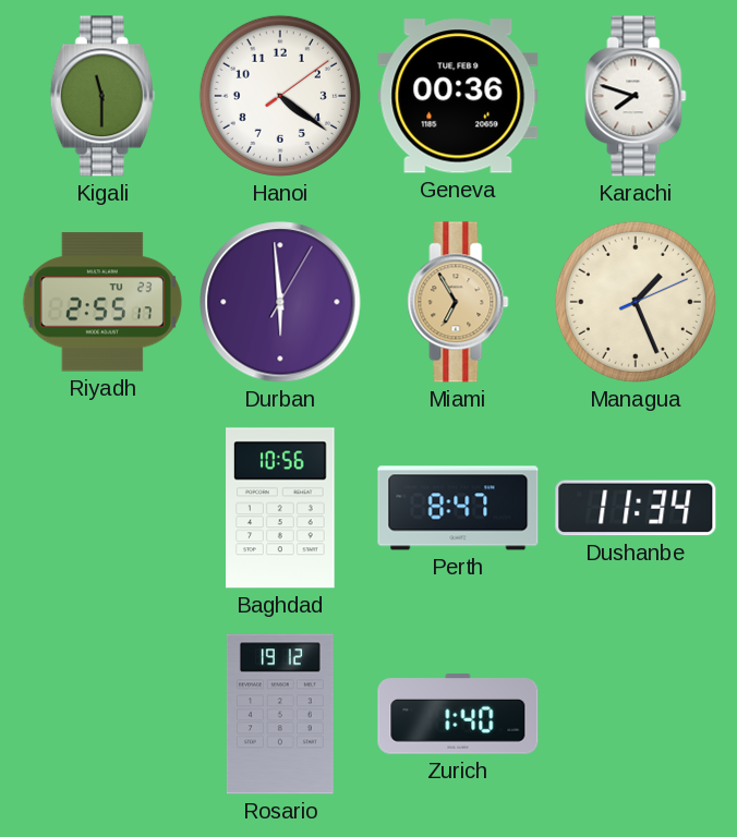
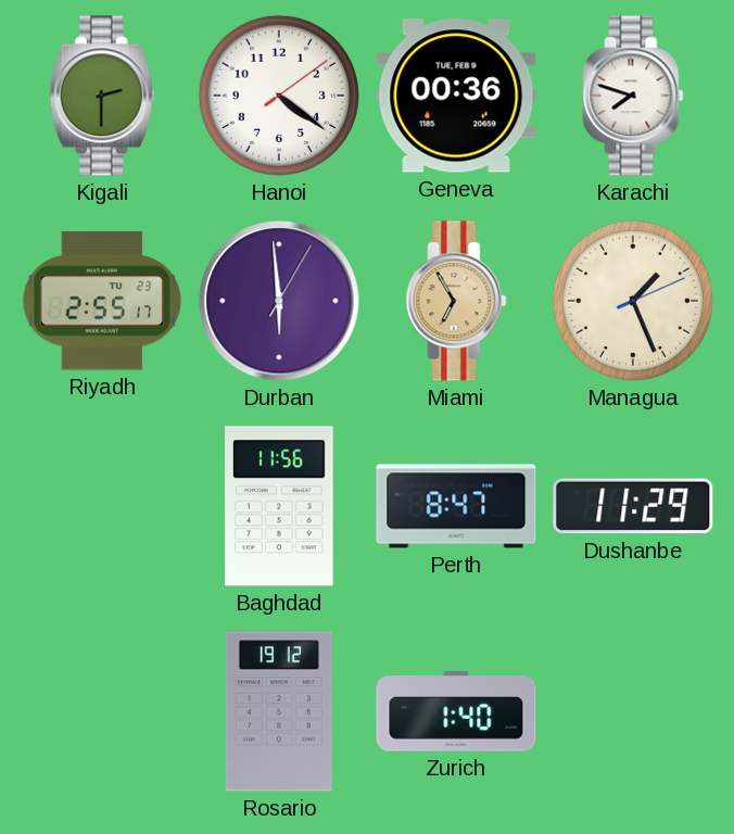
Kigali: 11:30 -> 2:30 (102, 96)
Baghdad: 10:56 -> 11:56 (279, 506)
Dushanbe: 11:34 -> 11:29 (633, 506)
